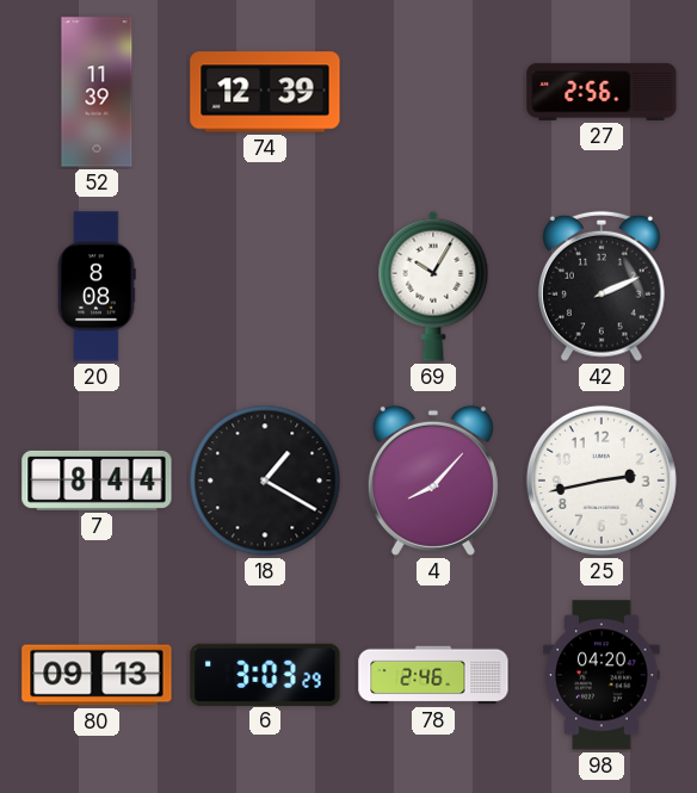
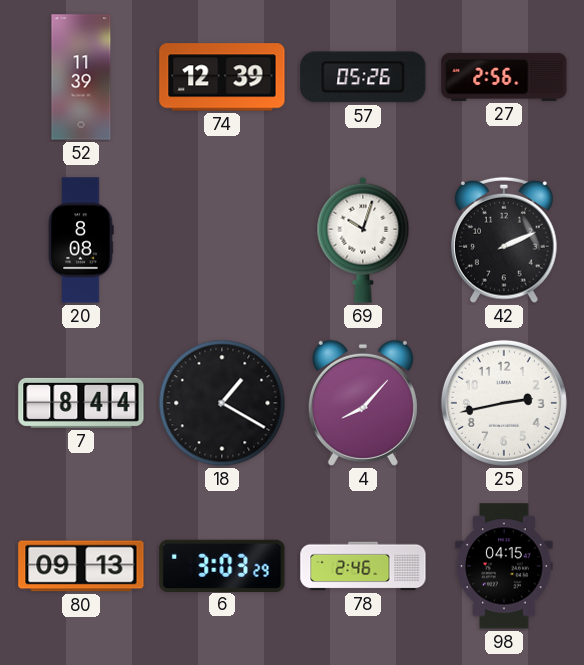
57: none -> 05:26 (363, 77)
69: 10:05 -> 10:03 (363, 240)
98: 04:20 -> 04:15 (504, 566)
